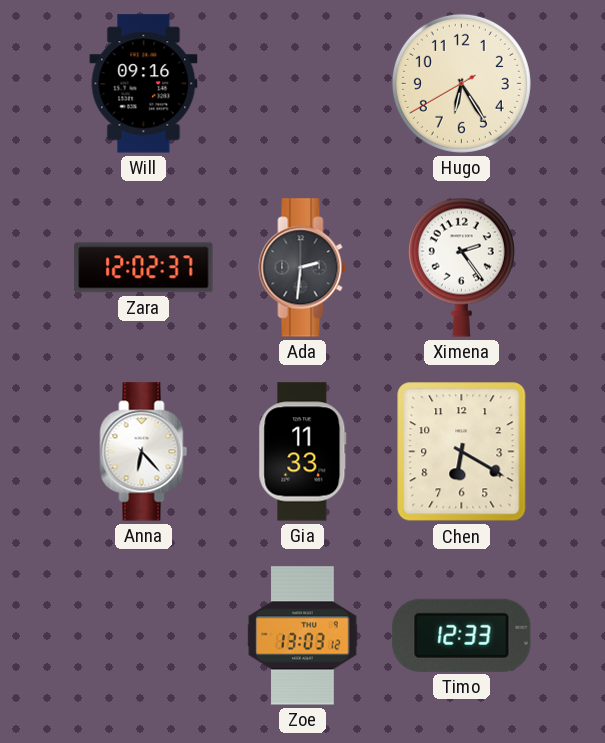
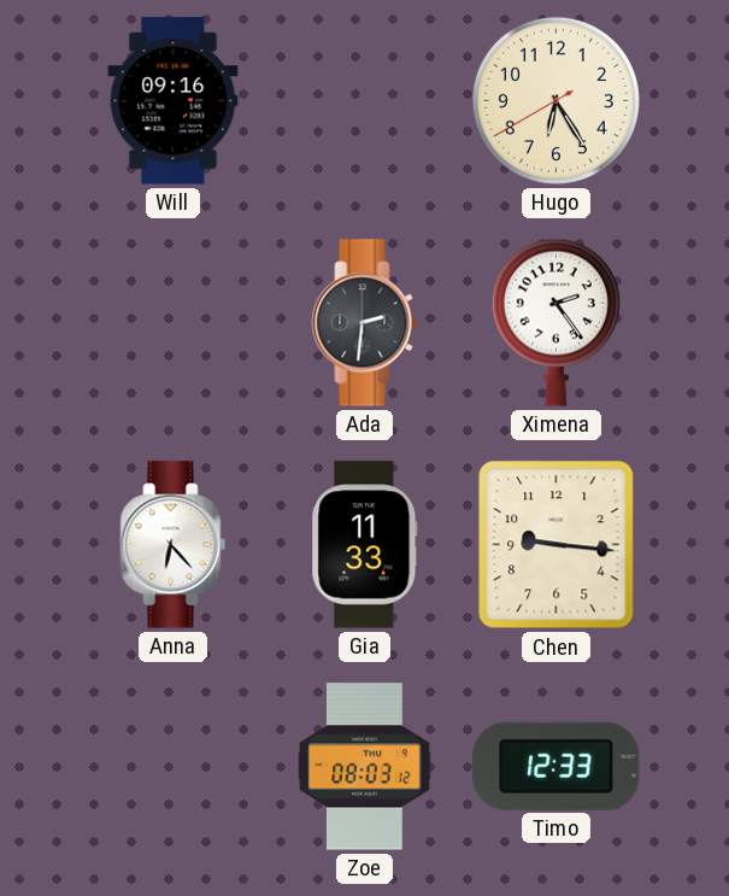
Zara: 12:02 -> none (144, 268)
Chen: 6:20 -> 9:16 (557, 545)
Zoe: 13:03 -> 08:03 (365, 767)
